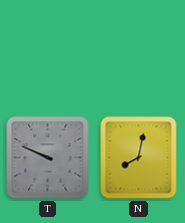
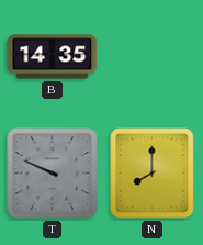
B: none -> 14:35 (53, 57)
N: 8:02 -> 8:00 (153, 174)
